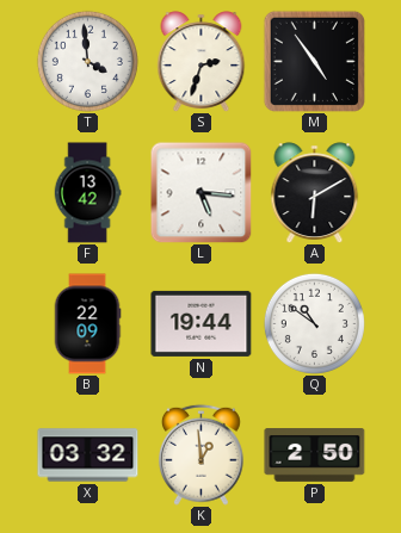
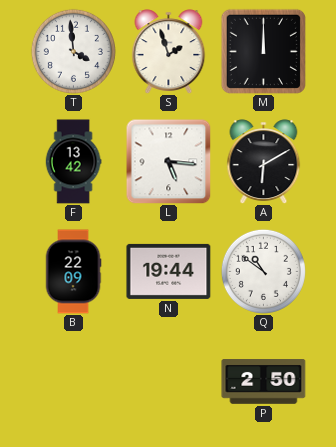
S: 2:33 -> 1:57 (169, 51)
M: 4:54 -> 12:00 (263, 51)
X: 03:32 -> none (88, 455)
K: 12:59 -> none (200, 454)
